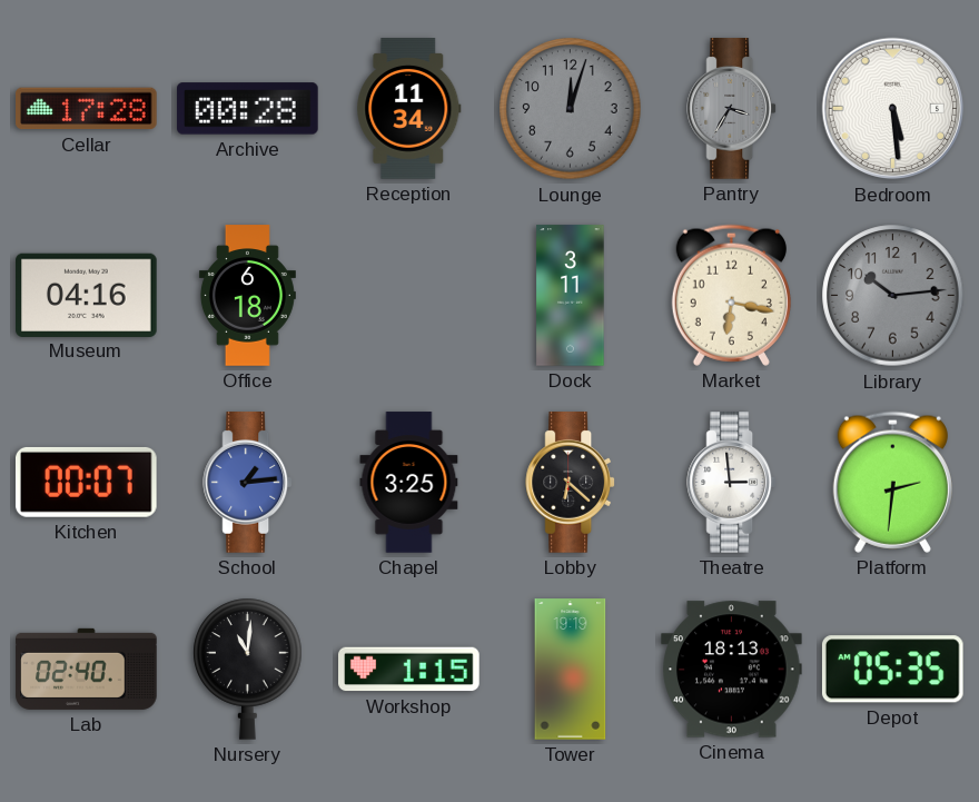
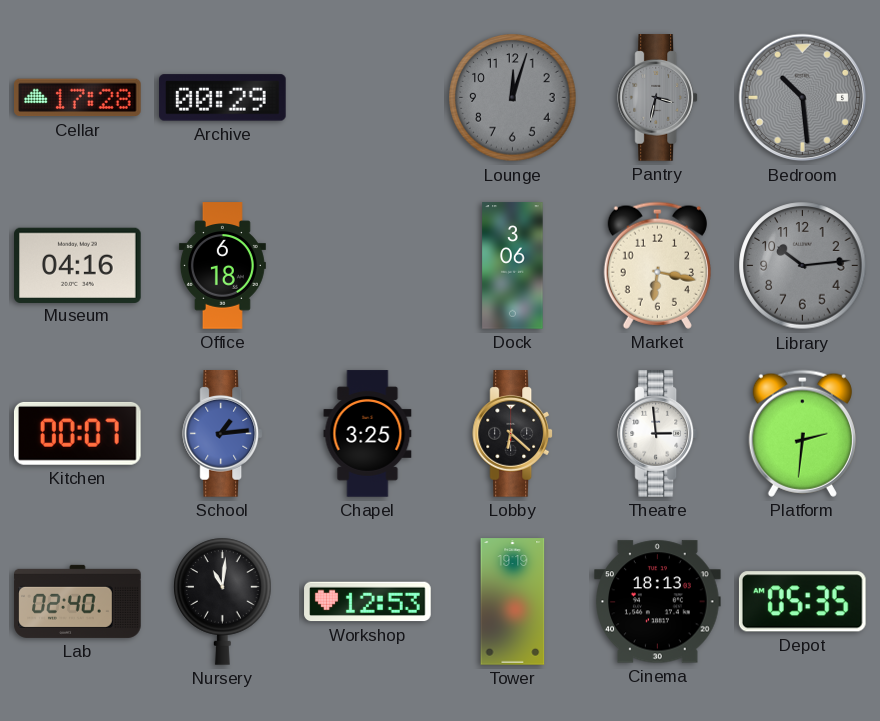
Archive: 00:28 -> 00:29 (223, 98)
Reception: 11:34 -> none (409, 109)
Pantry: 3:35 -> 3:32 (658, 98)
Bedroom: 5:29 -> 10:29 (803, 98)
Bedroom dial: white -> grey (803, 98)
Dock: 3:11 -> 3:06 (513, 266)
Workshop: 1:15 -> 12:53 (368, 602)
